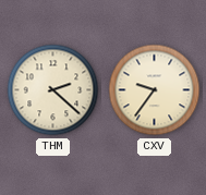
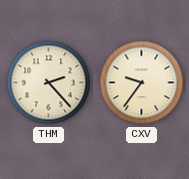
THM: 2:22 -> 2:23 (49, 83)
